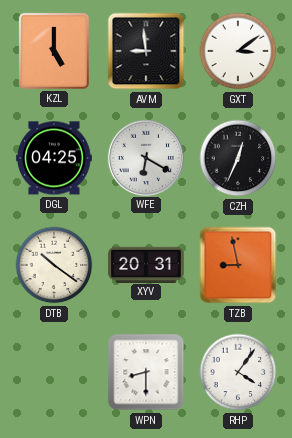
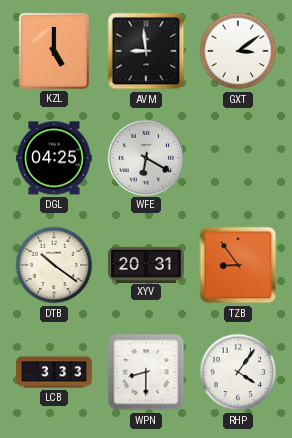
CZH: 12:34 -> none (238, 158)
TZB: 8:58 -> 8:54 (238, 265)
LCB: none -> 3:33 (54, 372)
